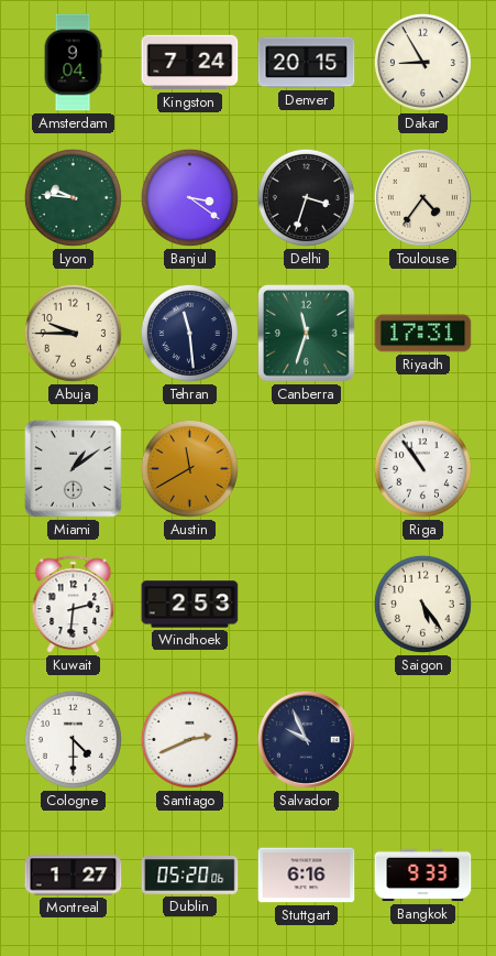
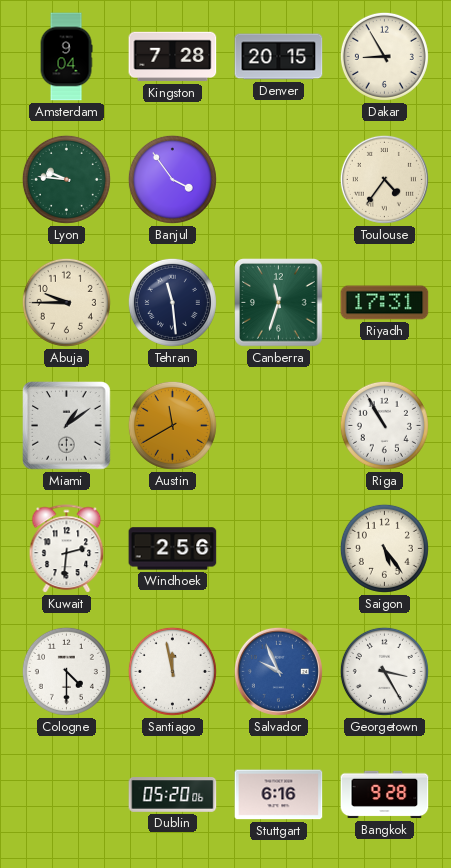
Kingston: 7:24 -> 7:28 (173, 57)
Banjul: 3:21 -> 3:54 (172, 179)
Delhi: 3:33 -> none (306, 197)
Riga: 10:54 -> 10:55 (384, 425)
Windhoek: 2:53 -> 2:56 (173, 549)
Santiago: 2:41 -> 11:58 (172, 671)
Salvador dial: navy -> blue (278, 671)
Georgetown: none -> 3:25 (384, 671)
Montreal: 1:27 -> none (74, 876)
Bangkok: 9:33 -> 9:28 (385, 795)
